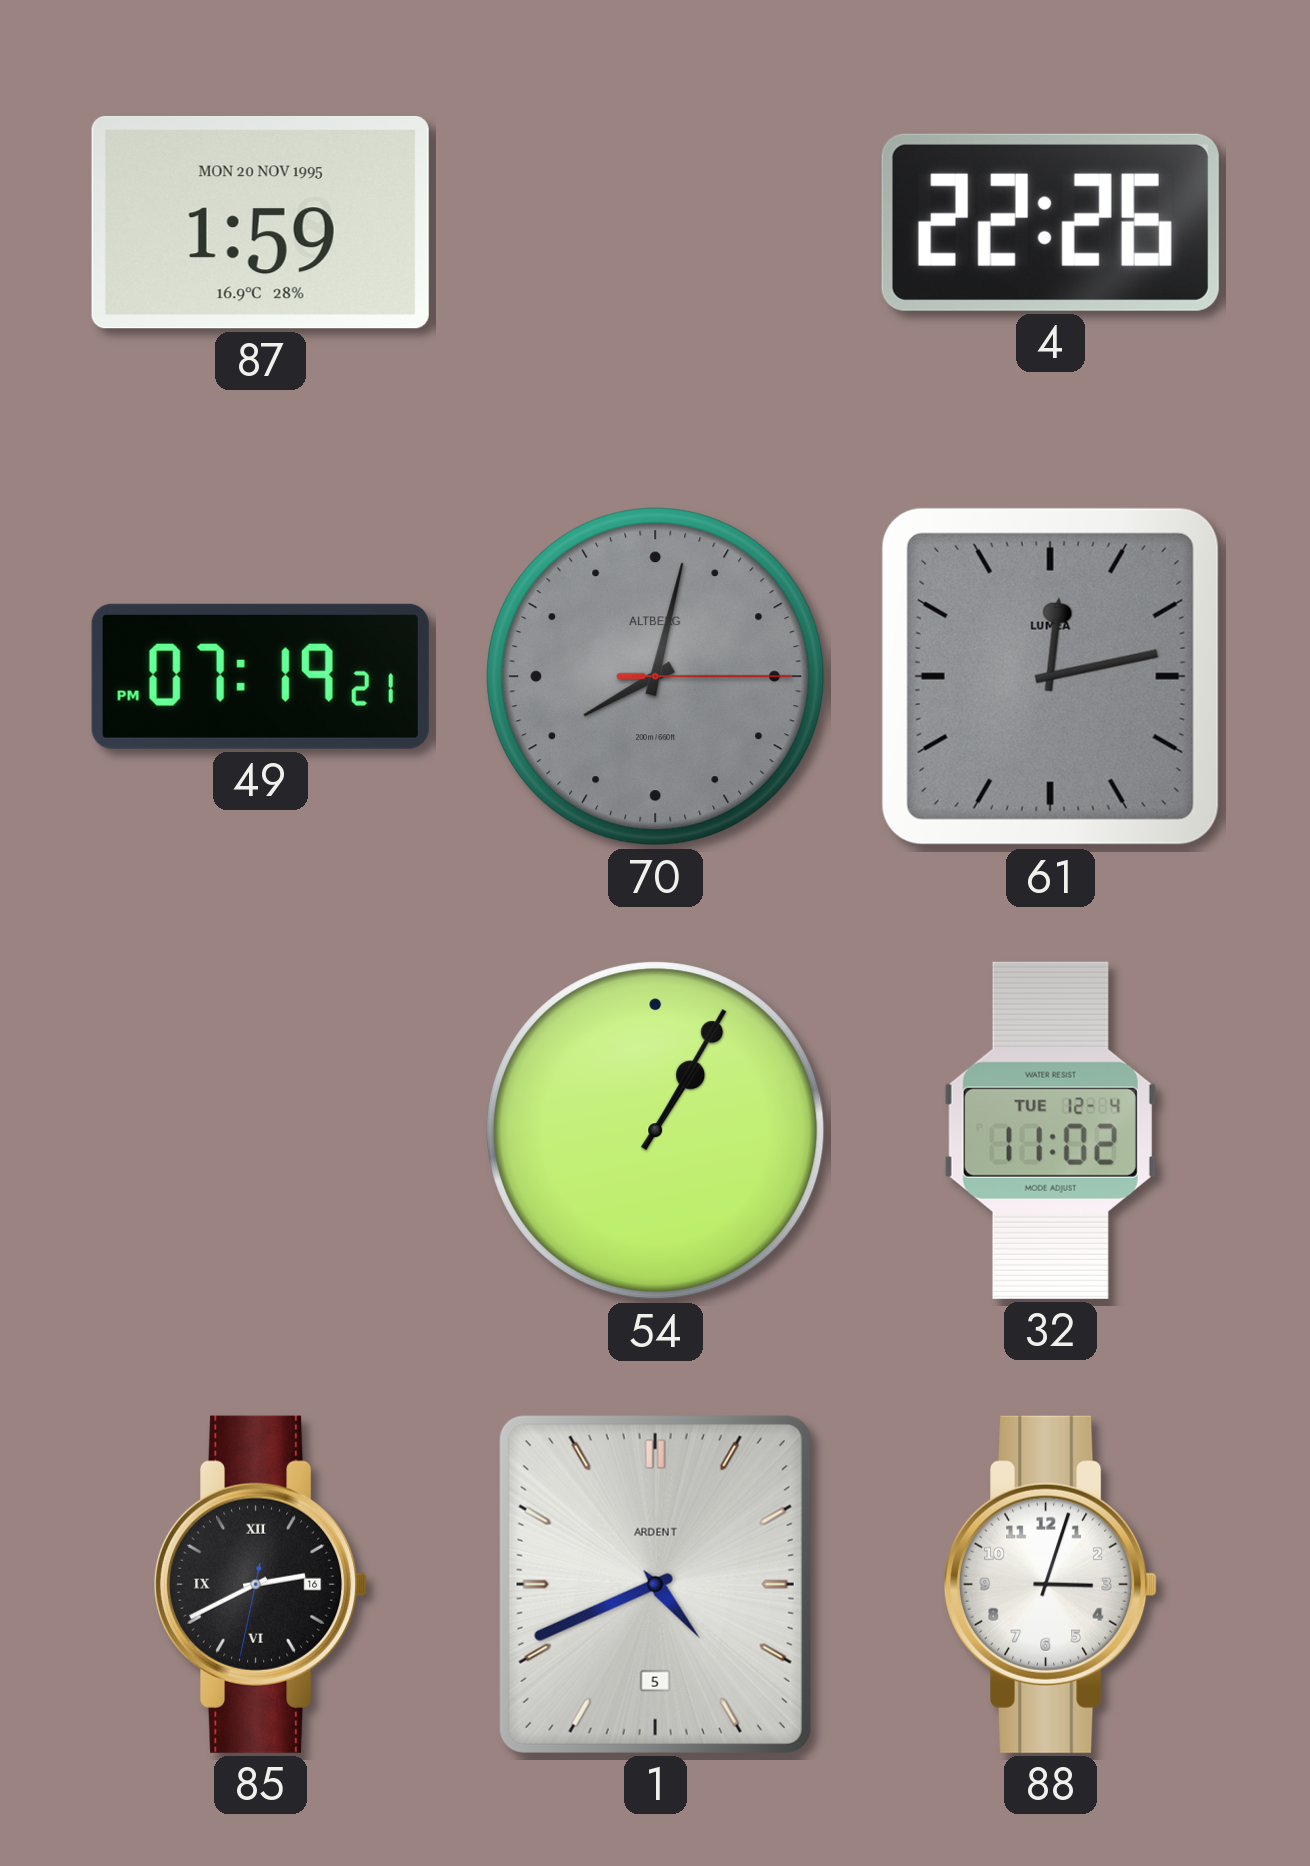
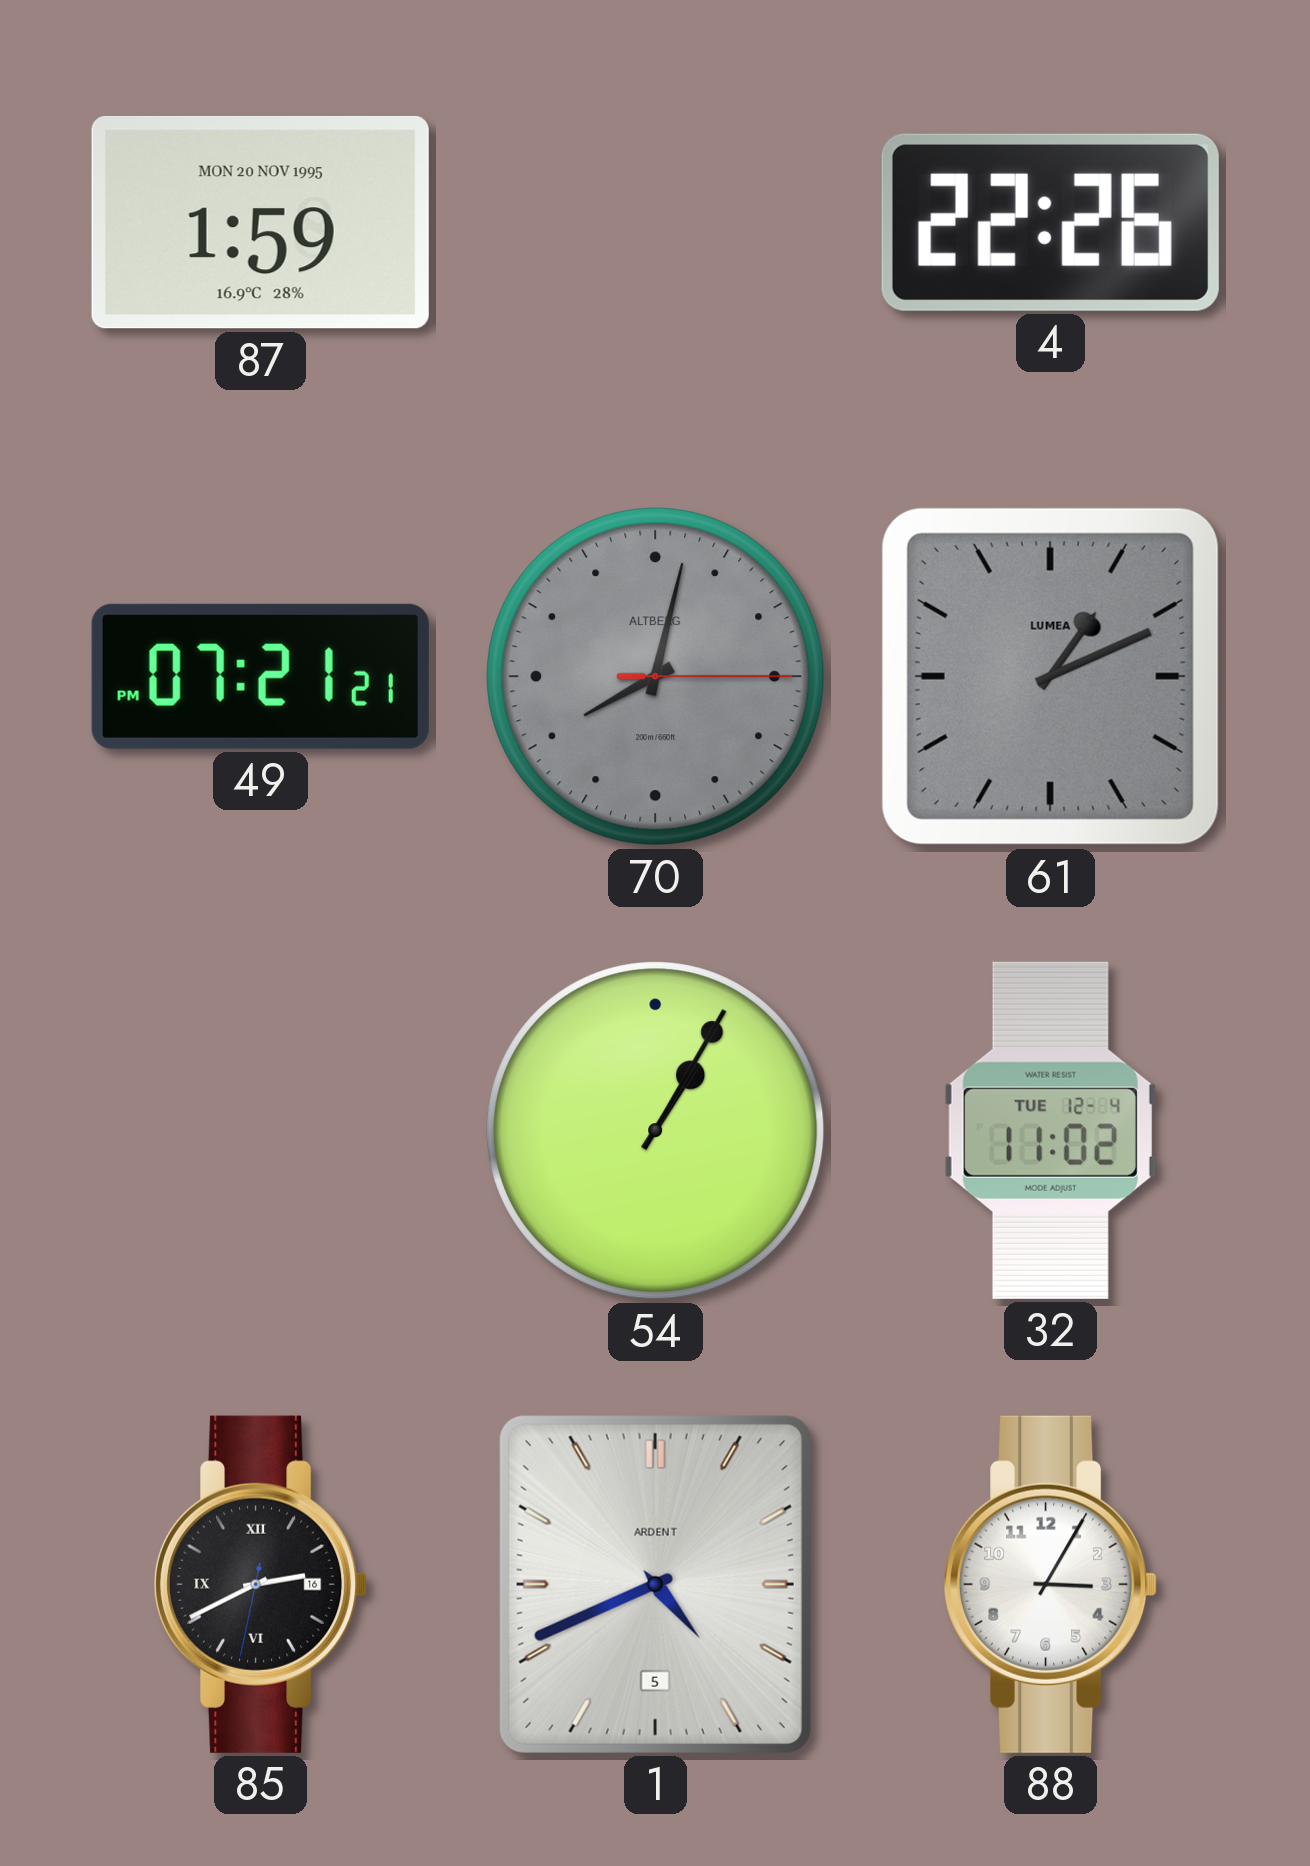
49: 07:19 -> 07:21 (260, 676)
61: 12:13 -> 1:11 (1050, 676)
88: 3:03 -> 3:05 (1052, 1584)
